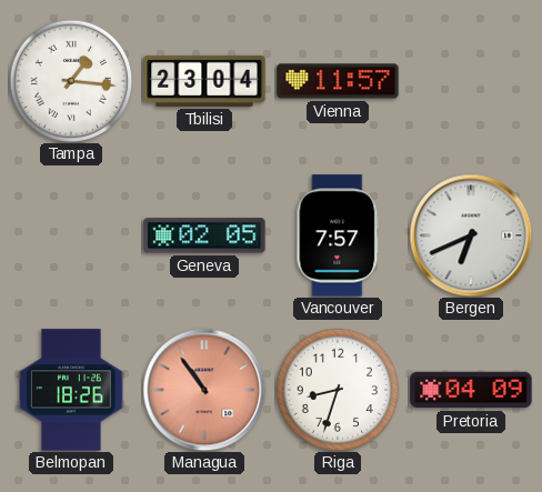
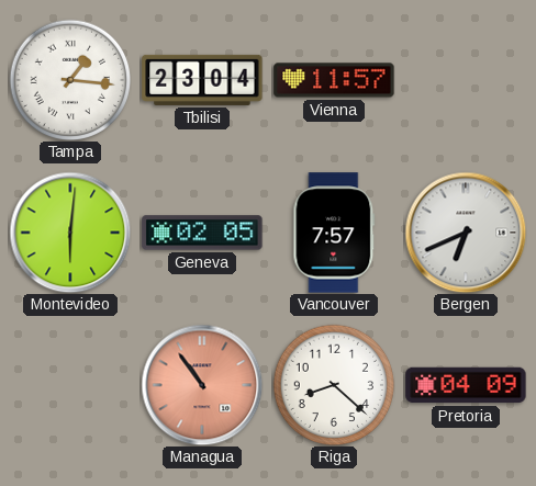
Montevideo: none -> 6:01 (70, 233)
Belmopan: 18:26 -> none (71, 390)
Riga: 8:33 -> 8:22 (334, 385)
